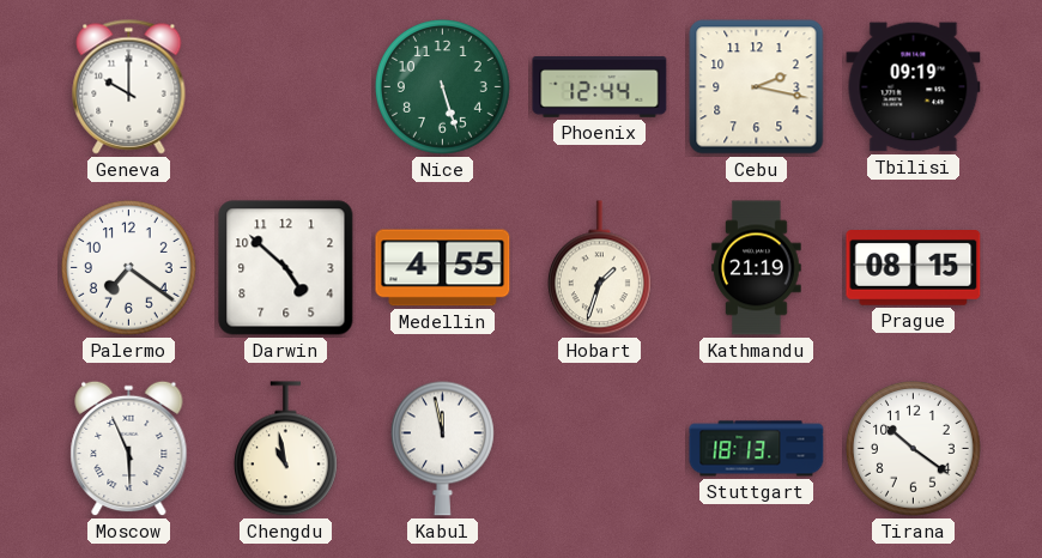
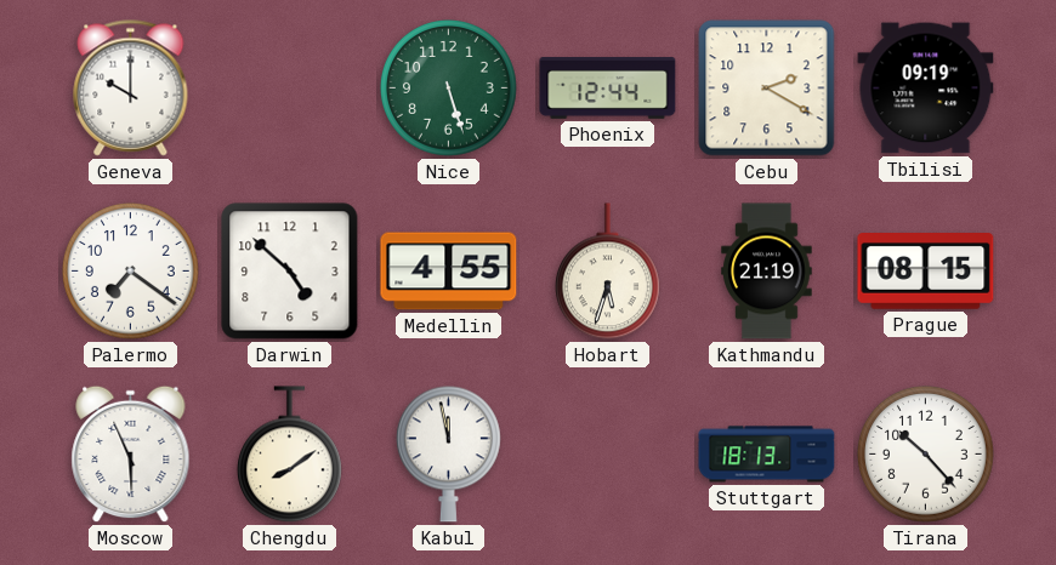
Cebu: 2:17 -> 2:20 (767, 89)
Hobart: 1:33 -> 5:33 (607, 272)
Chengdu: 10:58 -> 8:09 (289, 455)
Tirana: 10:21 -> 10:23 (926, 455)
